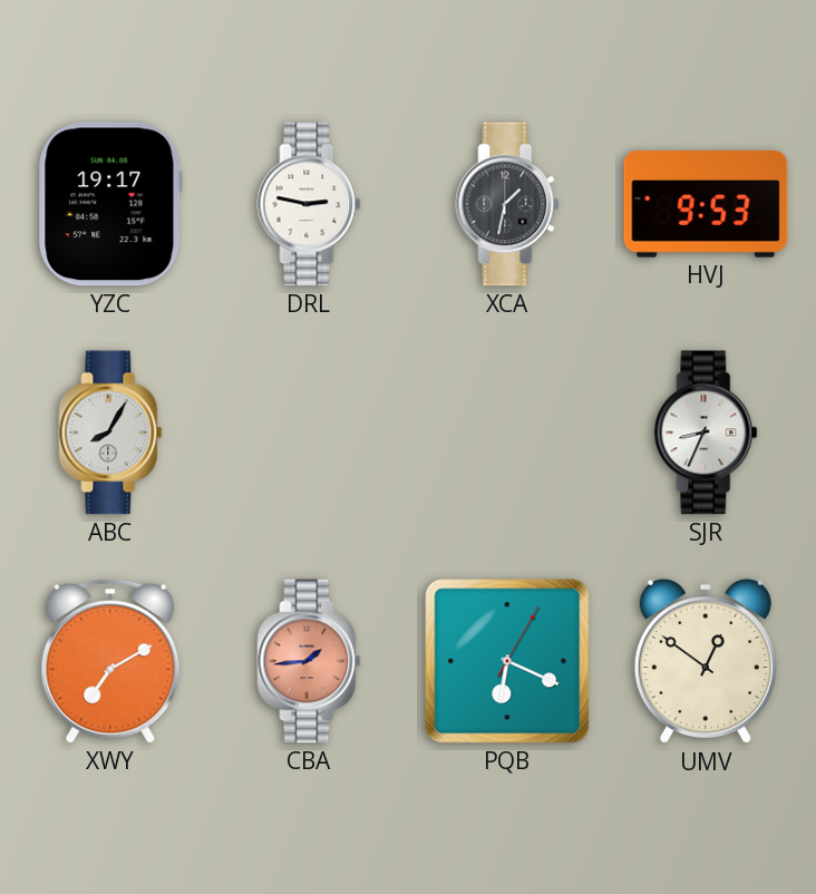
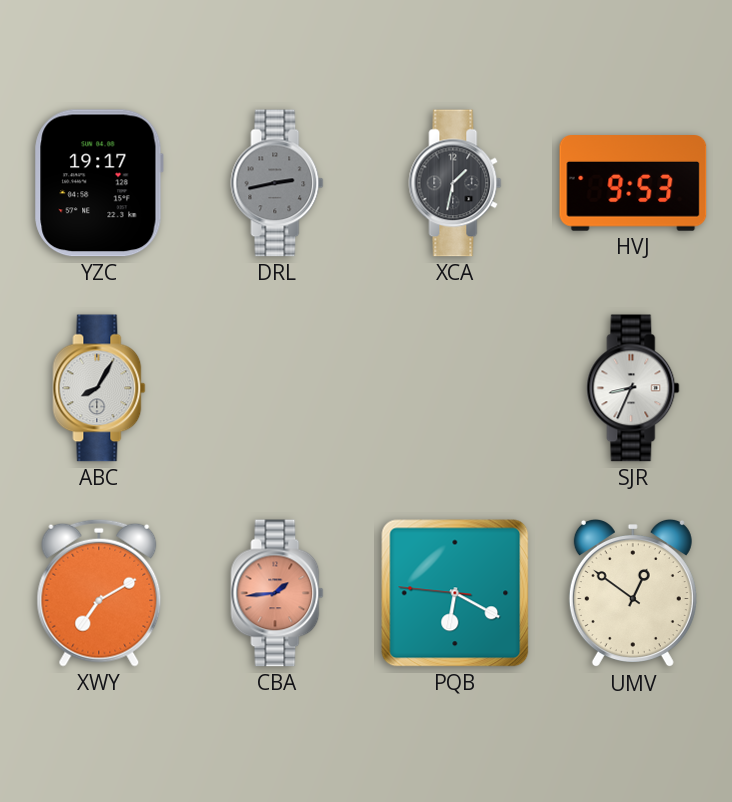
DRL: 2:47 -> 2:43 (277, 183)
DRL dial: white -> grey (277, 183)
PQB: 6:19:05 -> 6:19:46 (455, 593)
